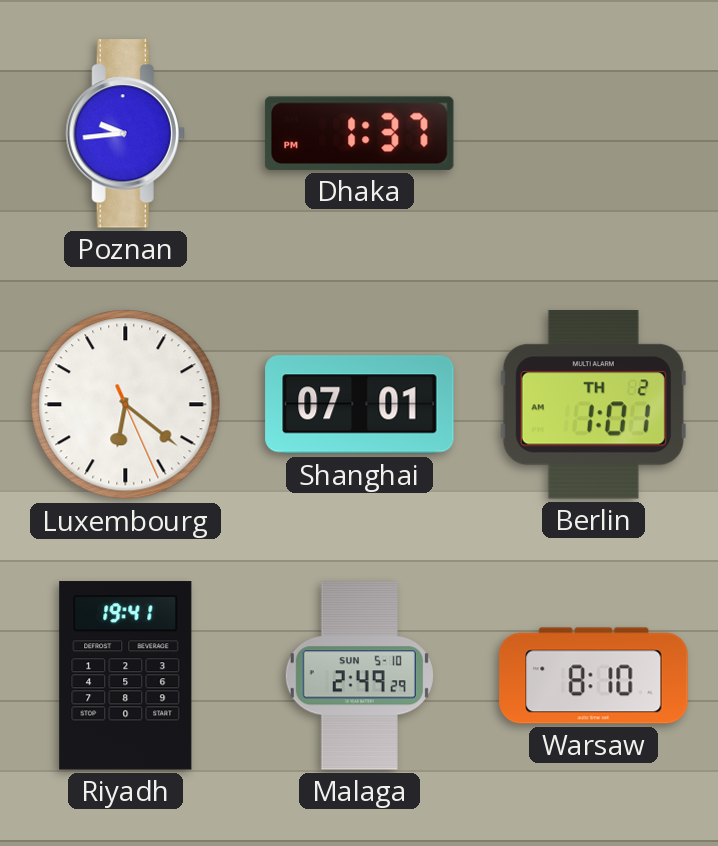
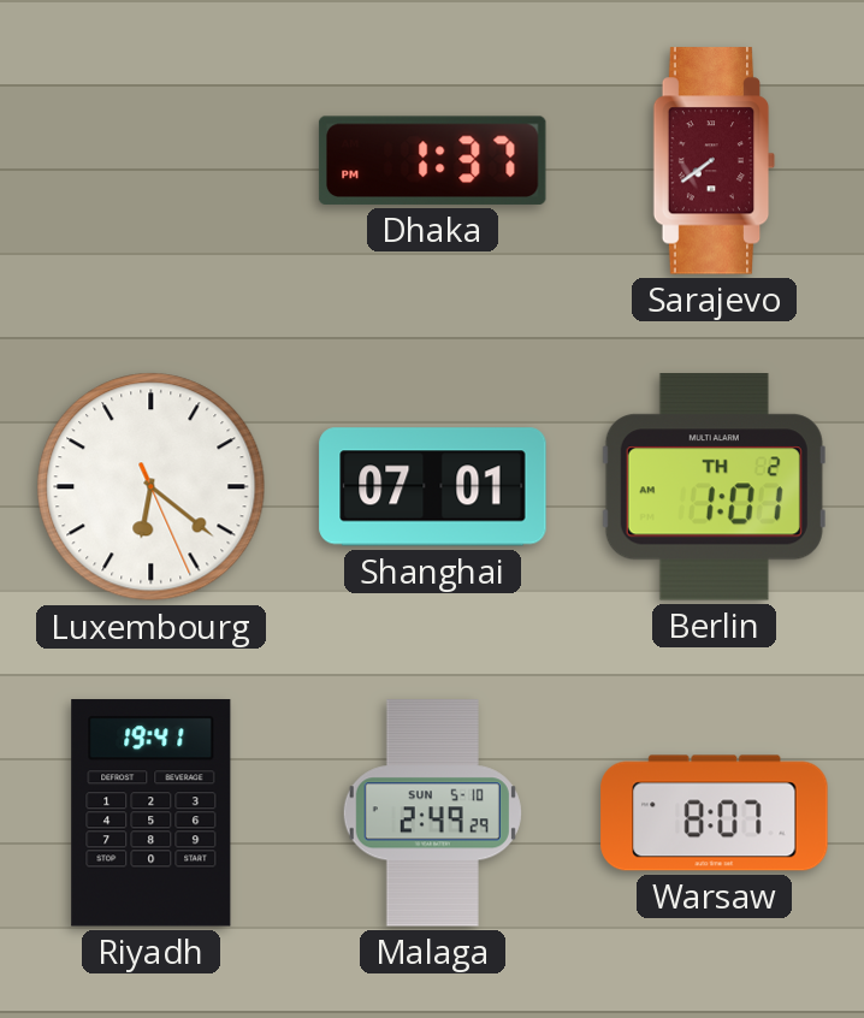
Poznan: 9:44 -> none (125, 134)
Sarajevo: none -> 7:39 (715, 161)
Warsaw: 8:10 -> 8:07 (715, 813)
